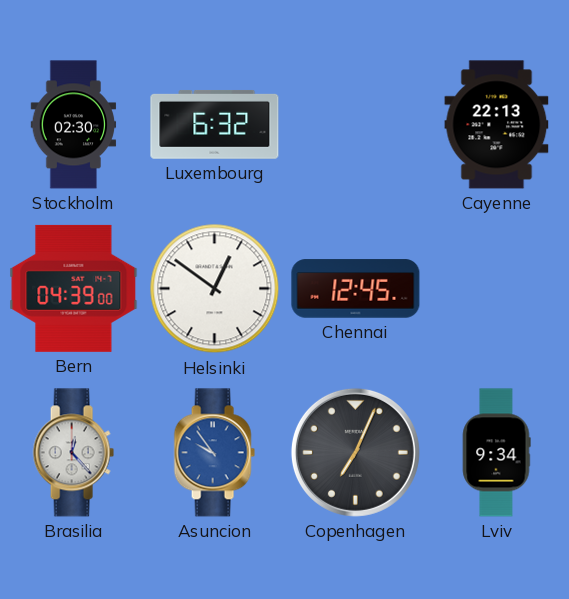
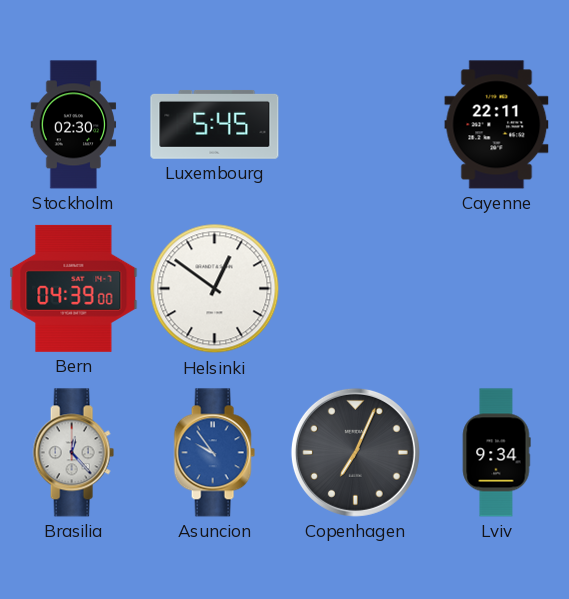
Luxembourg: 6:32 -> 5:45 (215, 124)
Cayenne: 22:13 -> 22:11 (497, 125)
Chennai: 12:45 -> none (356, 289)
